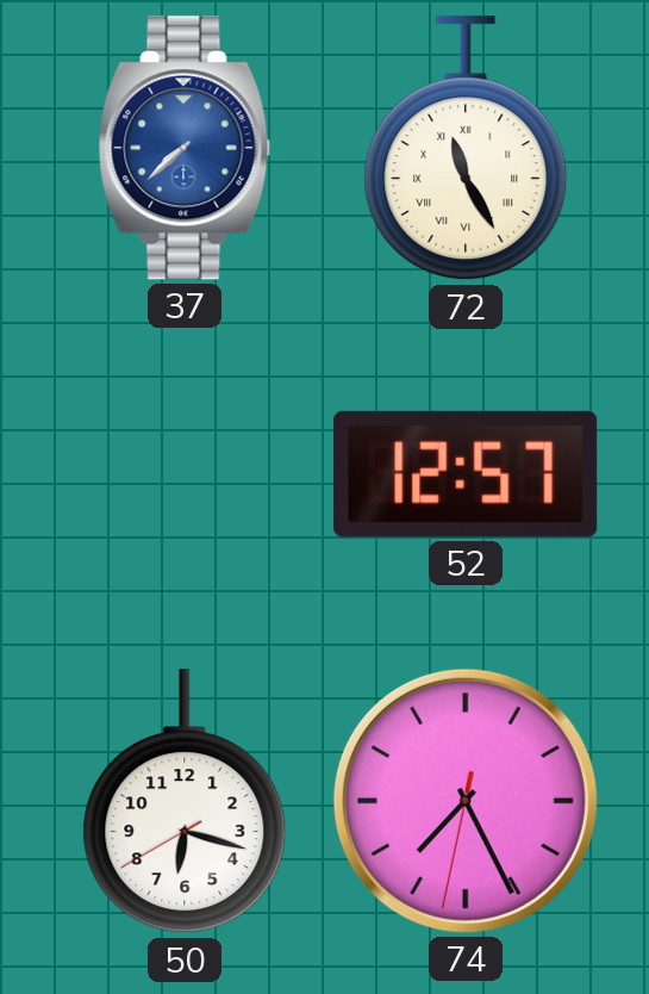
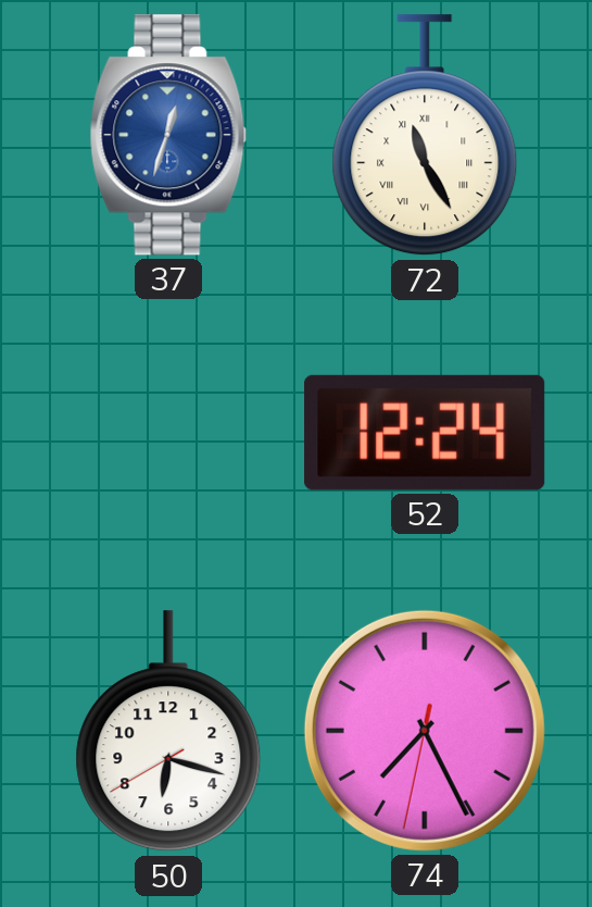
37: 7:38 -> 12:33 (168, 135)
52: 12:57 -> 12:24 (425, 433)
